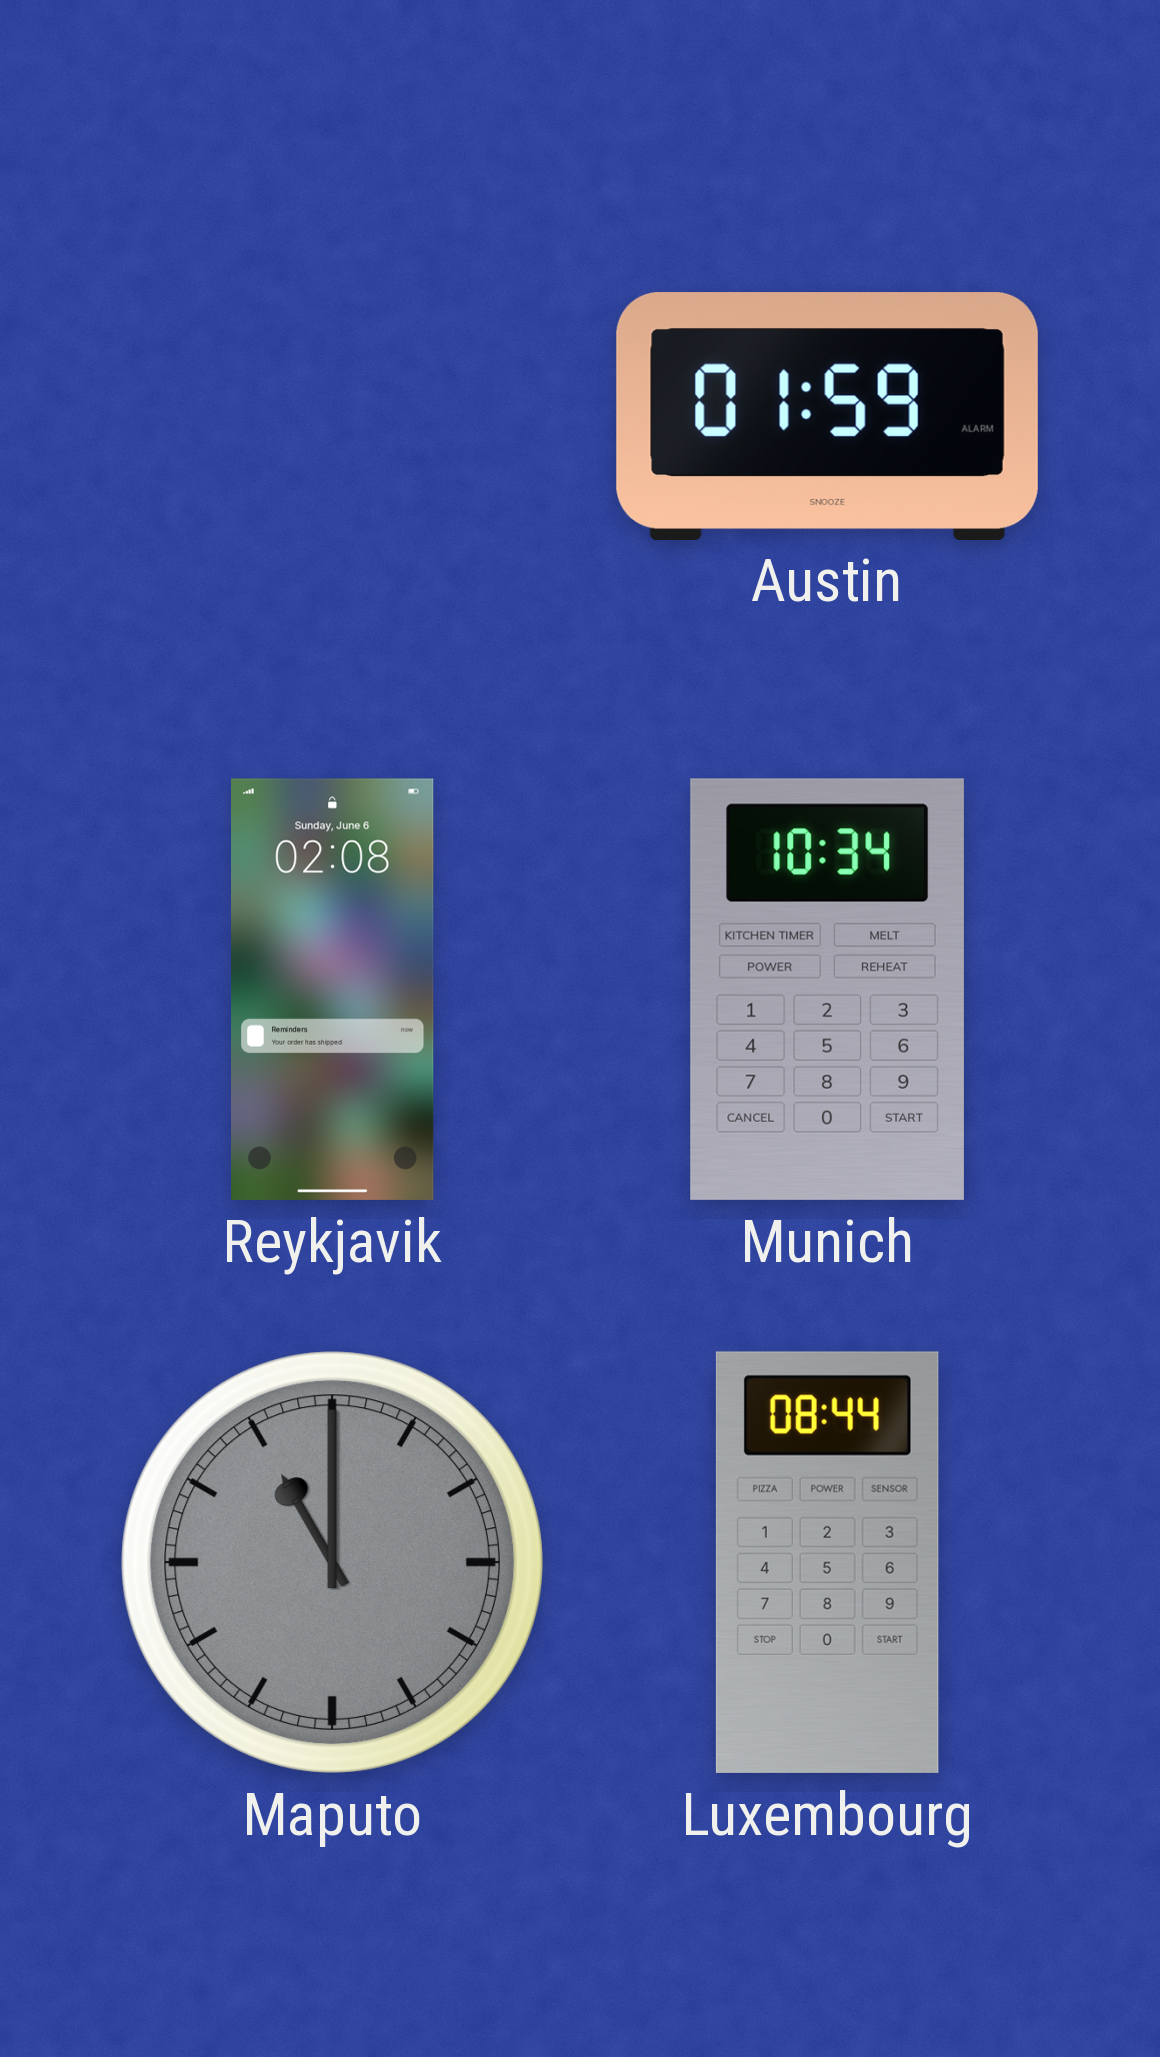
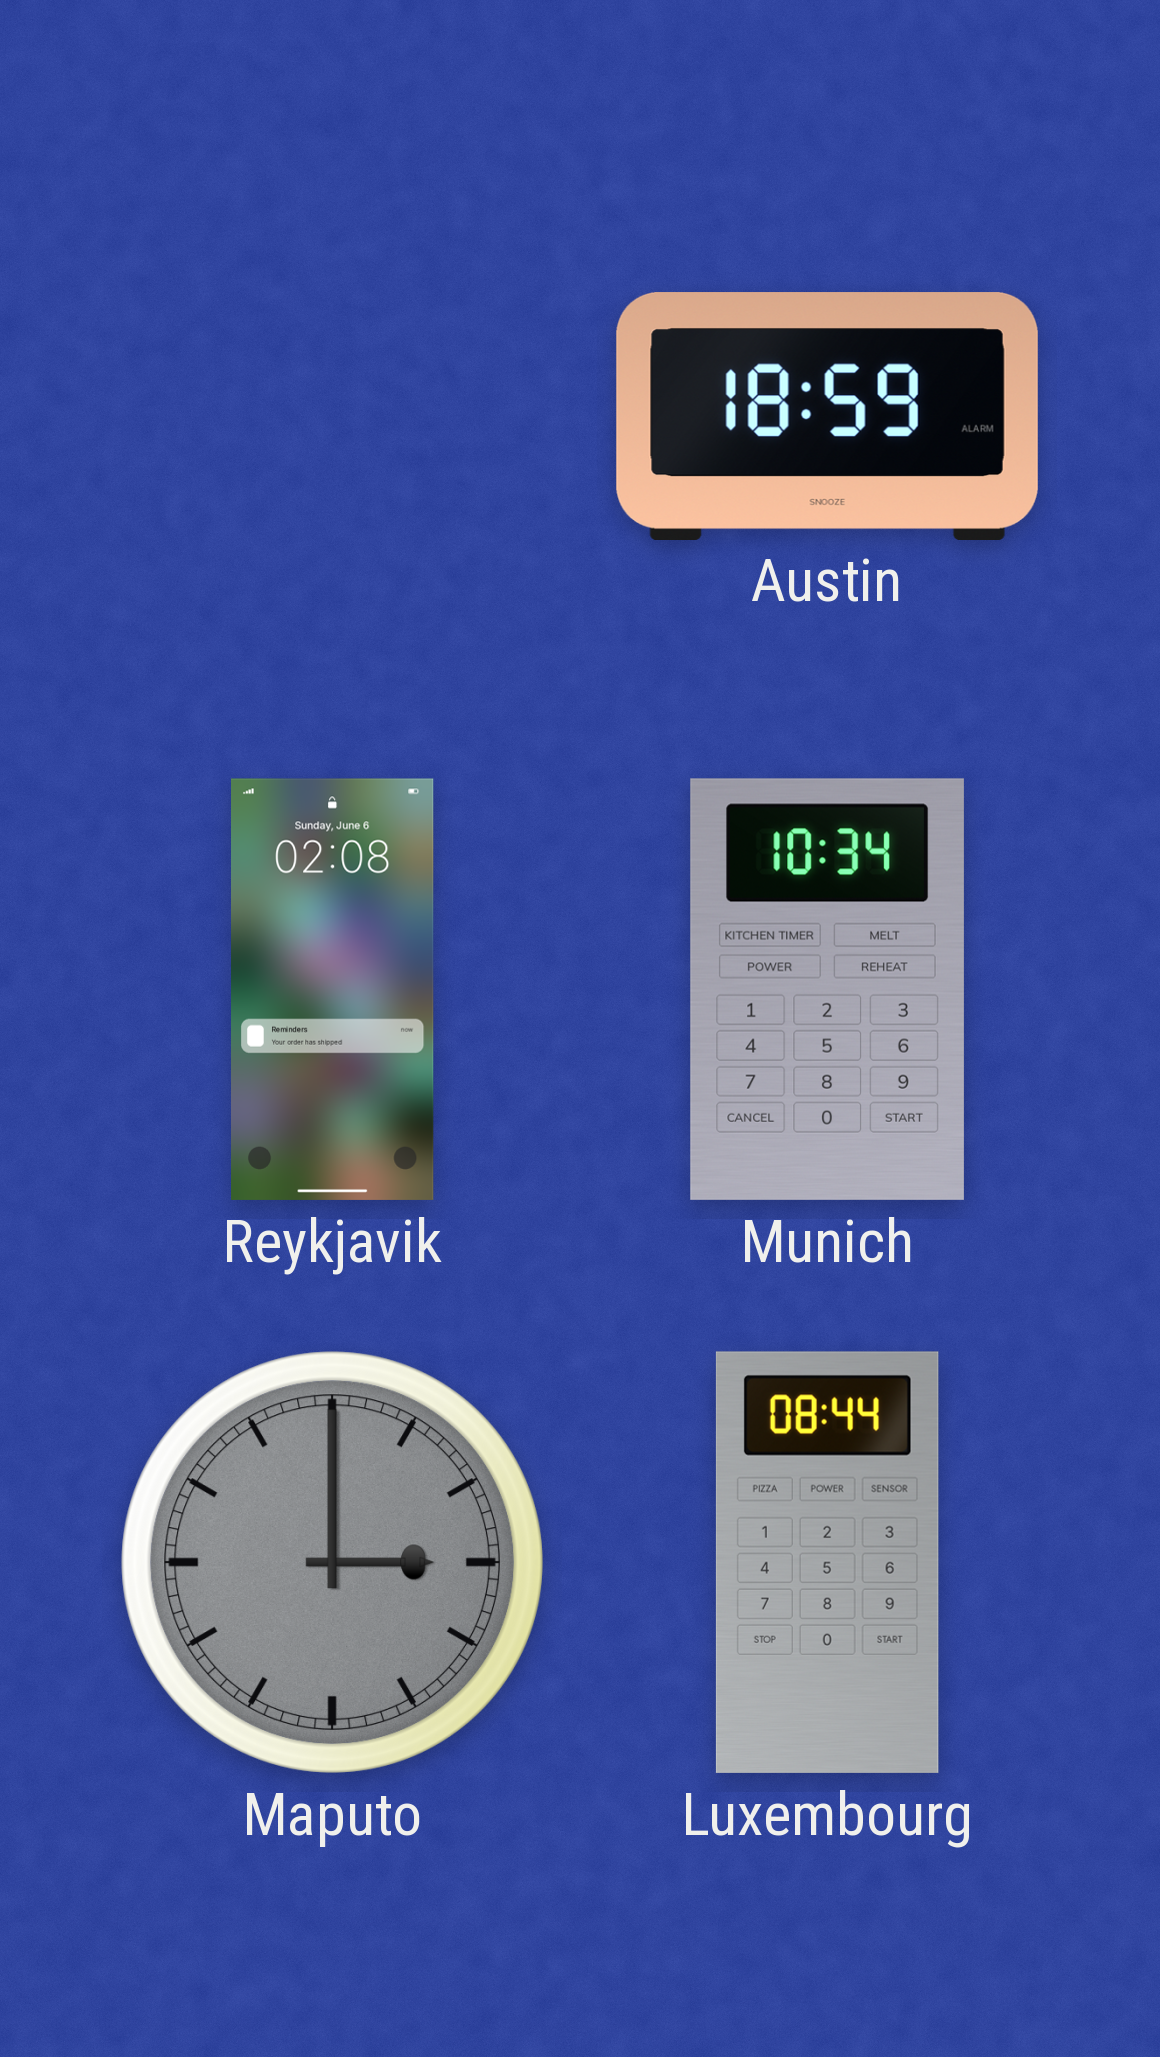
Austin: 01:59 -> 18:59 (827, 416)
Maputo: 11:00 -> 3:00 (332, 1562)
